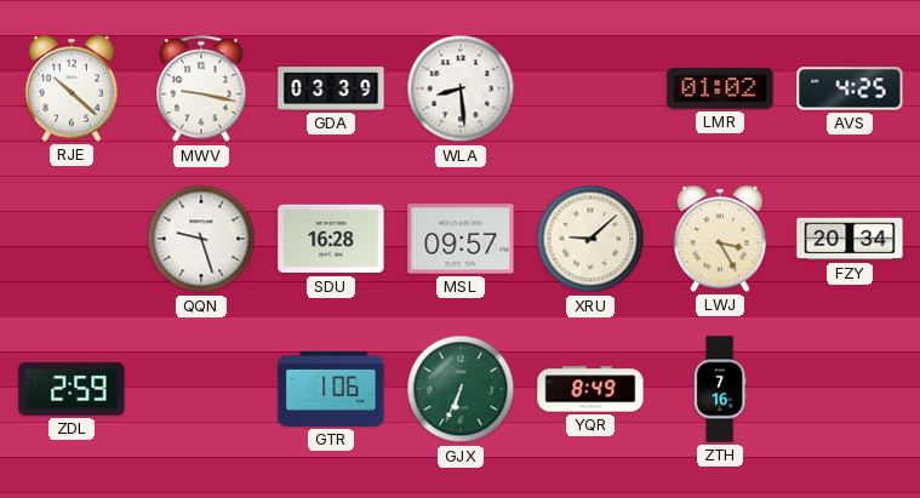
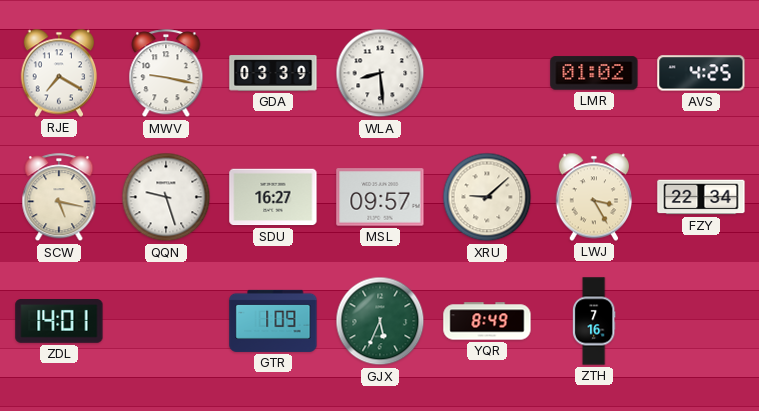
RJE: 10:22 -> 7:20 (59, 73)
SCW: none -> 5:17 (59, 198)
SDU: 16:28 -> 16:27 (273, 197)
FZY: 20:34 -> 22:34 (701, 197)
ZDL: 2:59 -> 14:01 (59, 322)
GTR: 1:06 -> 1:09 (273, 321)
GJX: 6:34 -> 5:34 (380, 321)
